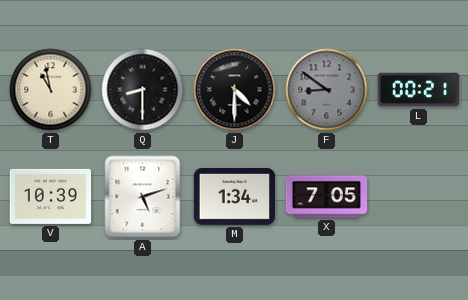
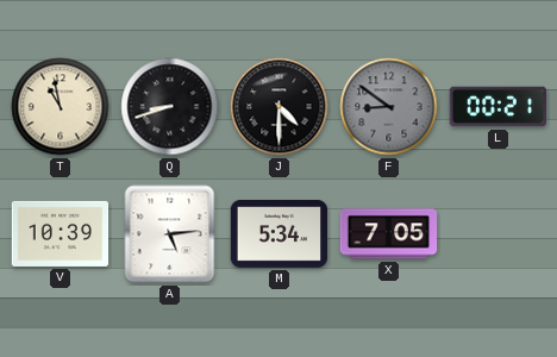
Q: 8:30 -> 8:42 (170, 107)
A: 5:12 -> 5:14 (170, 234)
M: 1:34 -> 5:34 (280, 233)
